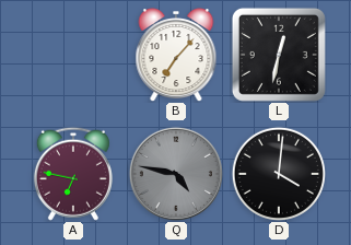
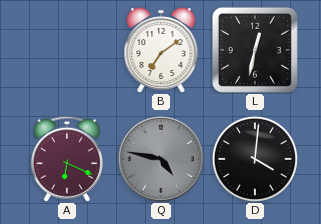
B: 7:07 -> 7:09 (161, 50)
A: 6:47 -> 6:19 (67, 159)
